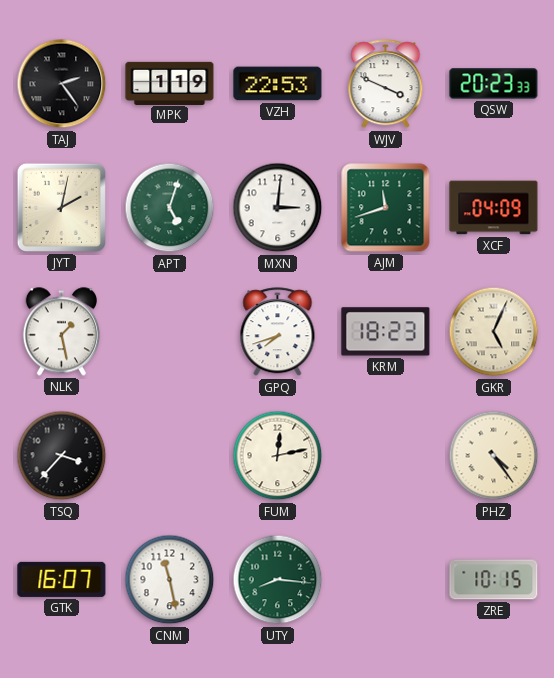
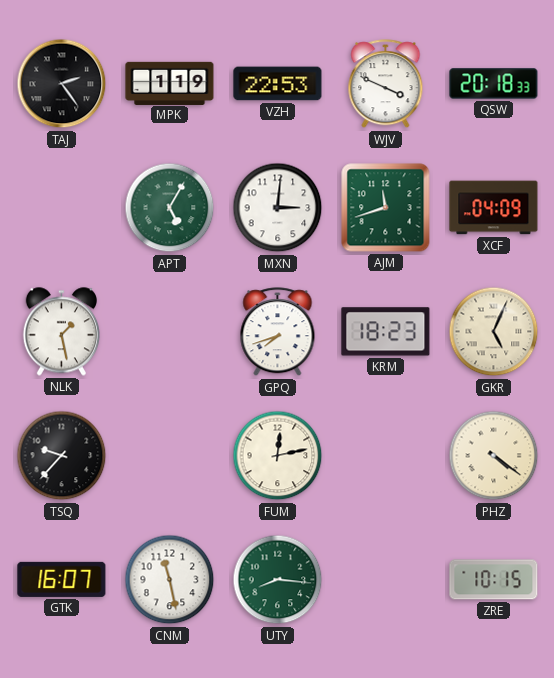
QSW: 20:23 -> 20:18 (494, 84)
JYT: 2:02 -> none (61, 207)
APT: 5:03 -> 5:05 (170, 208)
TSQ: 3:37 -> 9:37 (62, 456)
PHZ: 4:24 -> 4:21 (494, 456)
